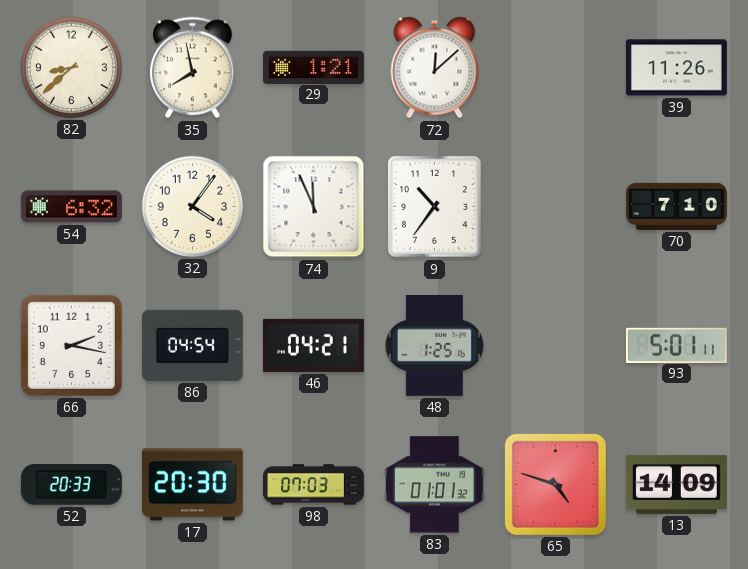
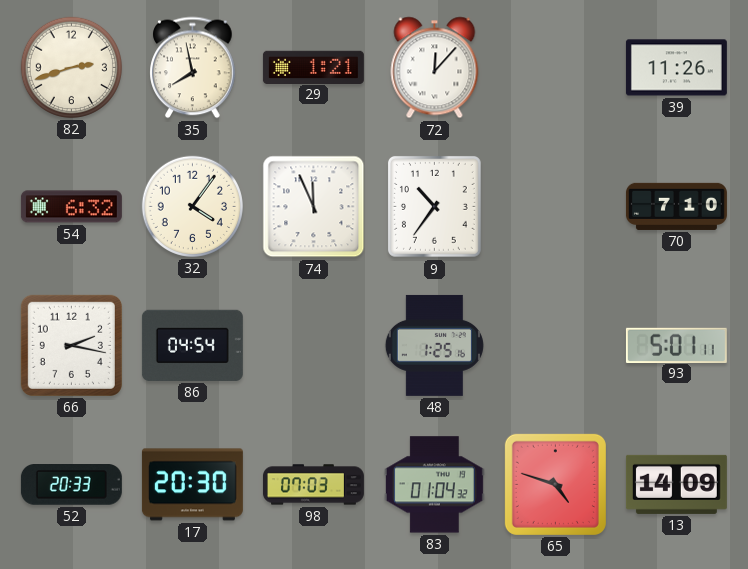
82: 8:38 -> 2:42 (71, 67)
72: 12:08 -> 12:07 (435, 68)
46: 04:21 -> none (313, 345)
83: 01:01 -> 01:04 (434, 485)
